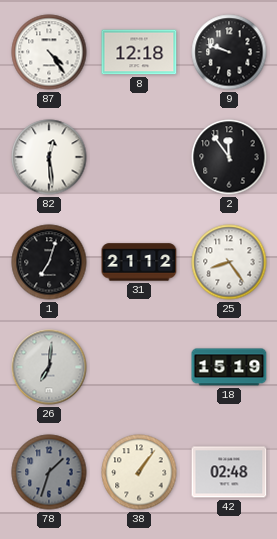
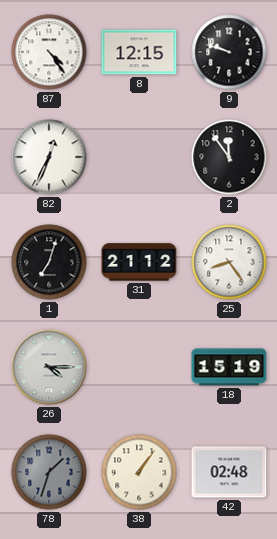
8: 12:18 -> 12:15 (139, 52)
82: 12:29 -> 12:34 (49, 157)
26: 7:01 -> 4:15 (49, 367)
